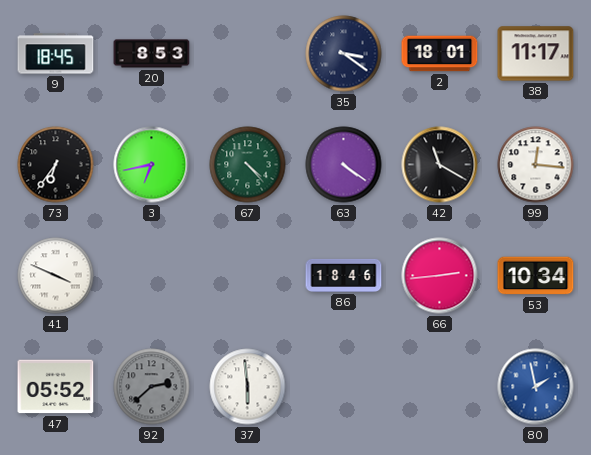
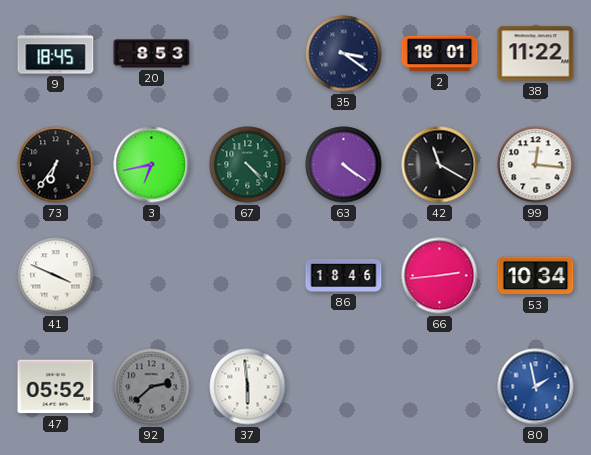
38: 11:17 -> 11:22 (536, 54)
